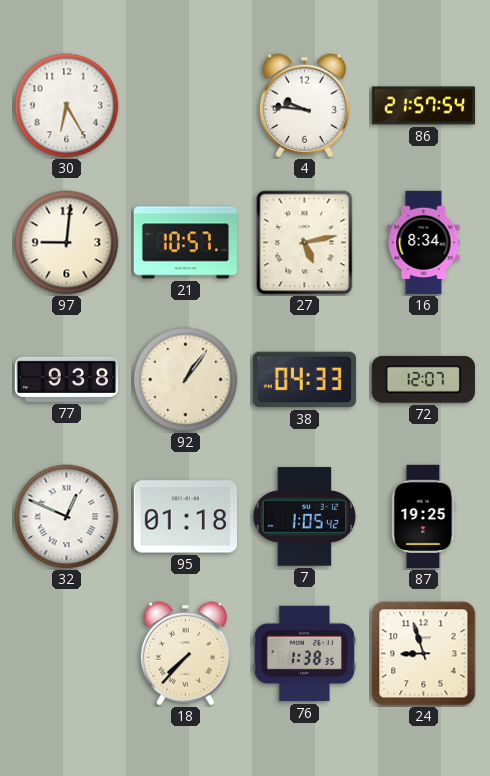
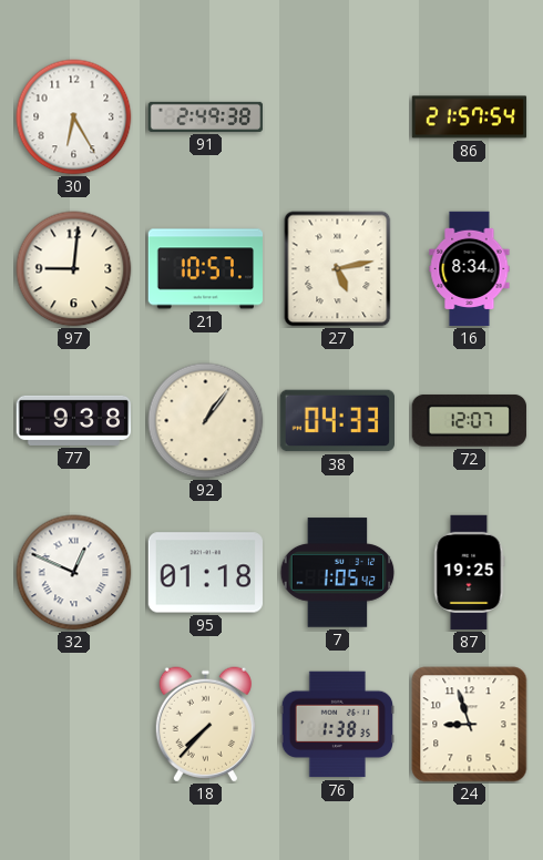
91: none -> 2:49 (206, 116)
4: 9:46 -> none (304, 106)
